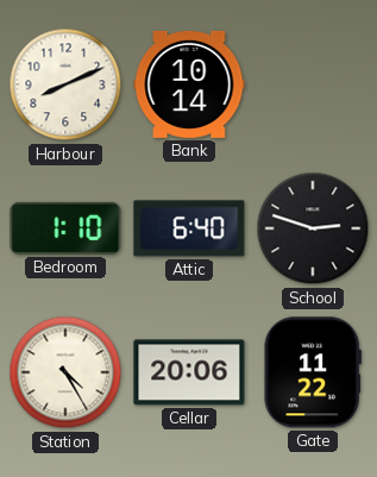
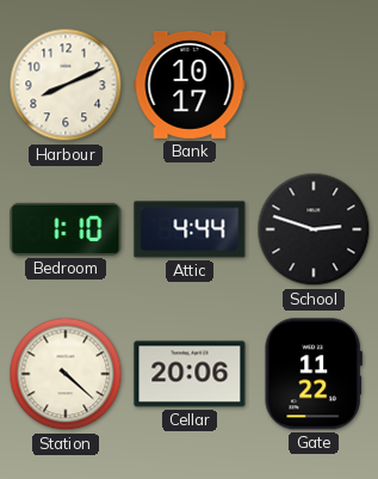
Bank: 10:14 -> 10:17 (190, 85)
Attic: 6:40 -> 4:44 (190, 229)
Station: 4:25 -> 4:22 (66, 374)
